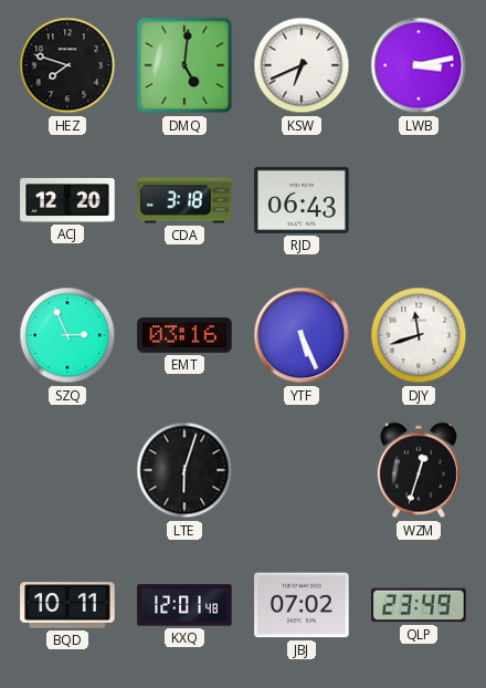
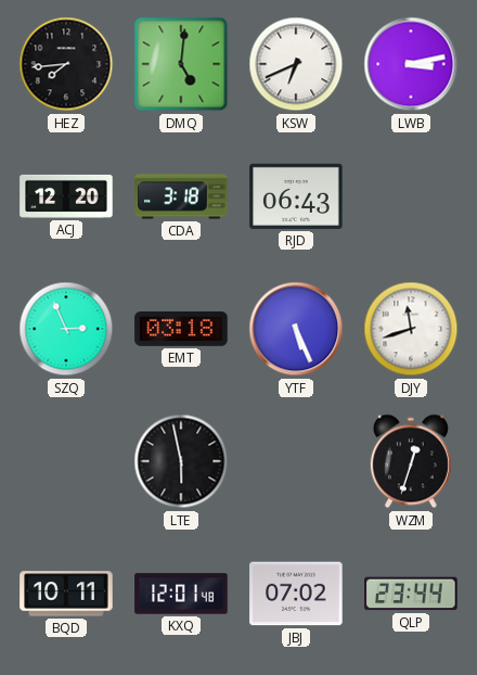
HEZ: 7:48 -> 7:44 (66, 64)
EMT: 03:16 -> 03:18 (181, 329)
LTE: 6:03 -> 5:58 (181, 461)
QLP: 23:49 -> 23:44 (411, 594)
